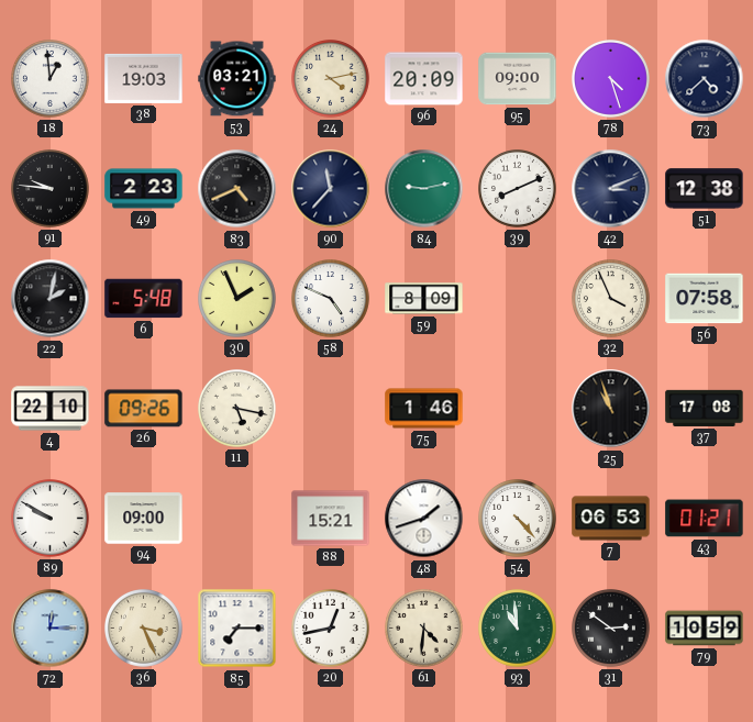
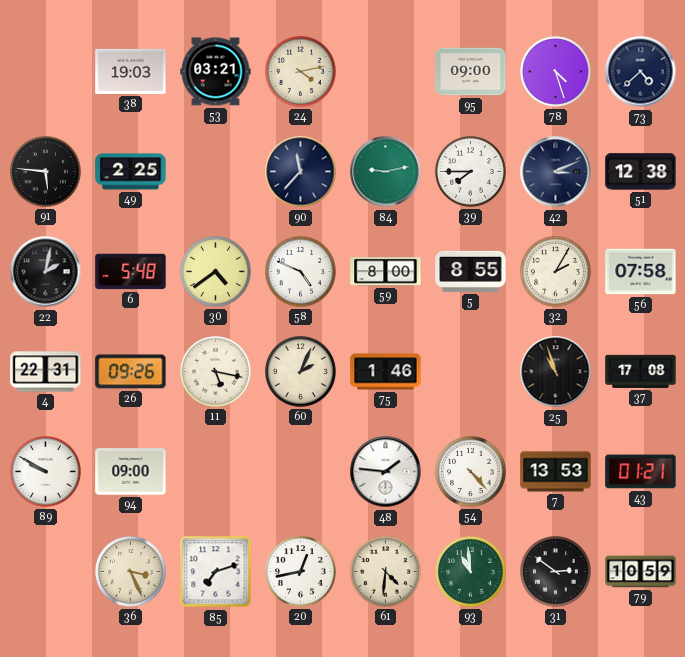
18: 12:59 -> none (51, 79)
96: 20:09 -> none (424, 79)
91: 9:46 -> 5:46 (46, 172)
49: 2:23 -> 2:25 (131, 172)
83: 4:41 -> none (237, 189)
39: 8:11 -> 7:45 (471, 172)
30: 1:56 -> 4:39 (216, 272)
59: 8:09 -> 8:00 (386, 272)
5: none -> 8:55 (471, 271)
32: 3:56 -> 2:05 (556, 272)
4: 22:10 -> 22:31 (46, 372)
60: none -> 2:04 (301, 372)
88: 15:21 -> none (331, 519)
48: 1:42 -> 1:46 (386, 472)
7: 06:53 -> 13:53 (556, 472)
72: 12:15 -> none (51, 629)
85: 7:15 -> 7:12 (216, 572)
